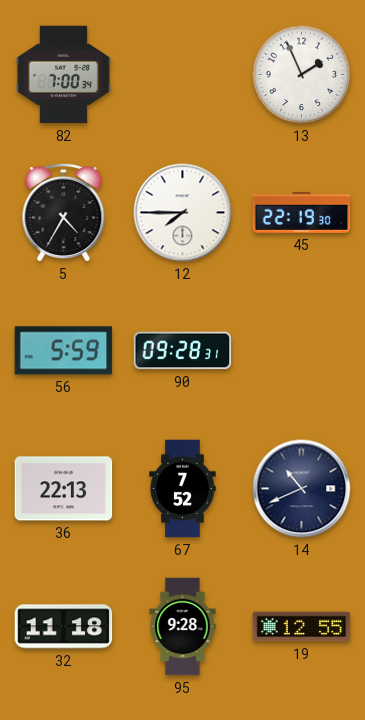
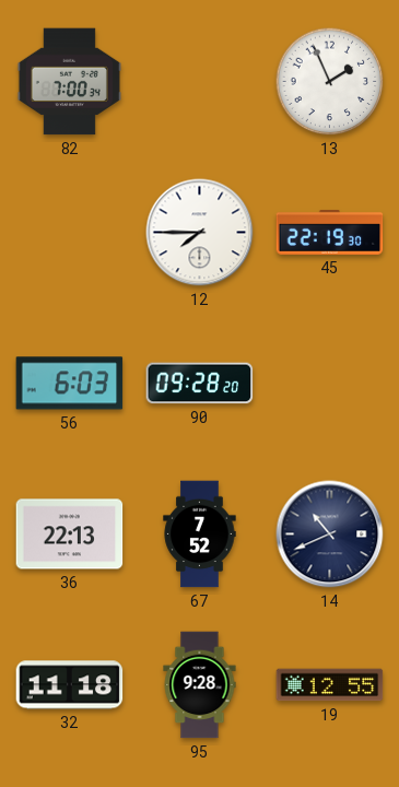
5: 4:35 -> none (64, 212)
56: 5:59 -> 6:03 (70, 384)
90: 09:28:31 -> 09:28:20 (200, 384)
